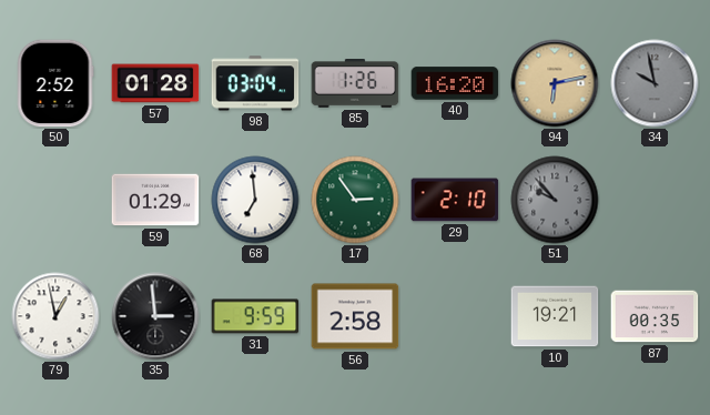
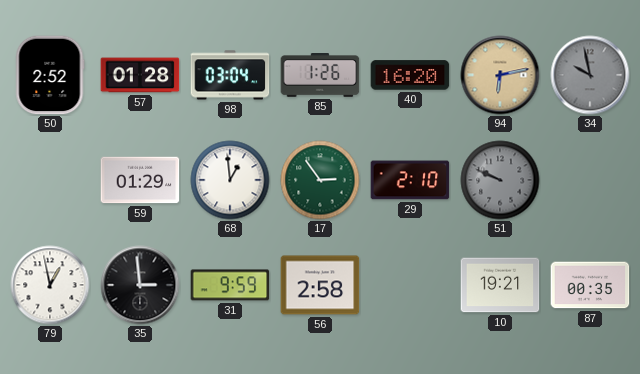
68: 6:59 -> 12:59 (230, 180)
51: 9:53 -> 9:49 (500, 180)
